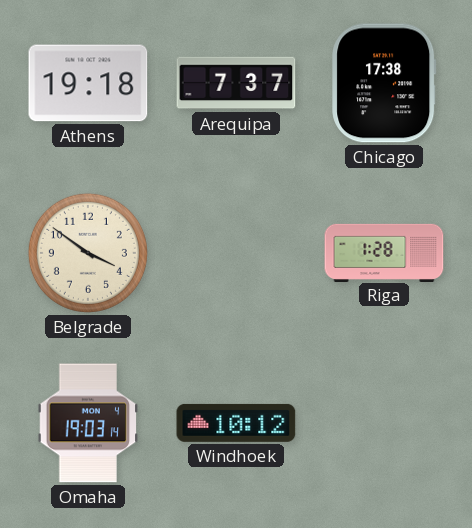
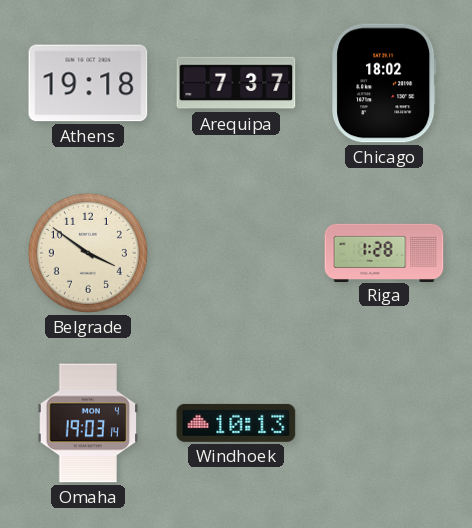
Chicago: 17:38 -> 18:02 (384, 83)
Windhoek: 10:12 -> 10:13 (236, 423)
